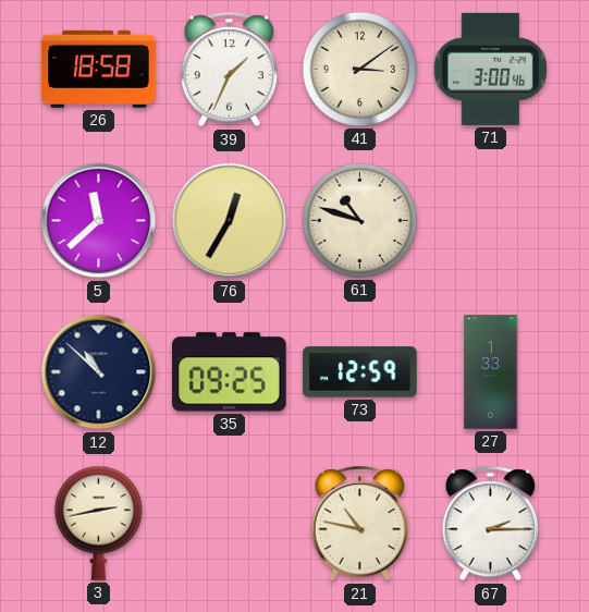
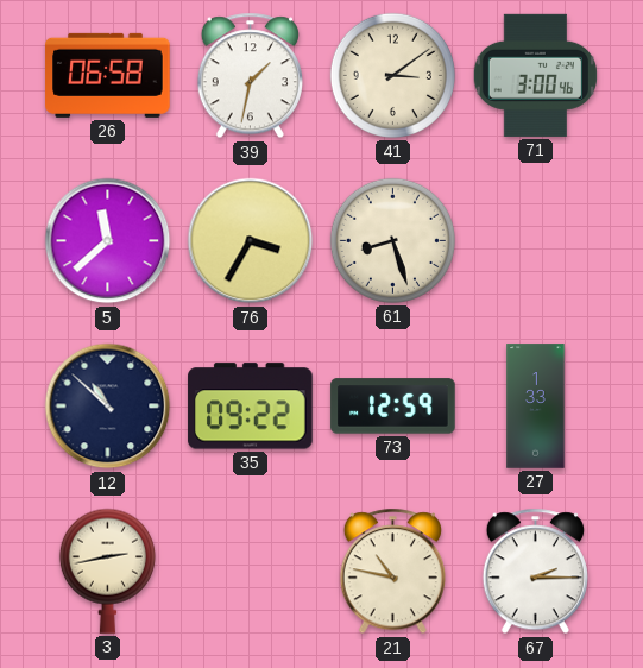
26: 18:58 -> 06:58 (108, 75)
39: 1:34 -> 1:32 (250, 76)
76: 12:35 -> 3:35 (251, 241)
61: 10:48 -> 8:27 (392, 240)
35: 09:25 -> 09:22 (251, 407)
